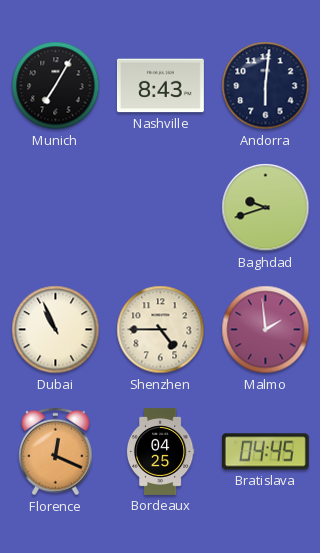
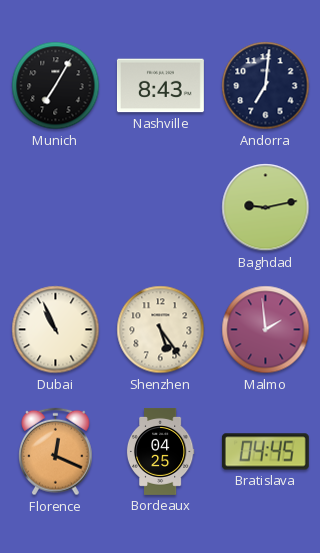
Andorra: 6:01 -> 7:01 (266, 86)
Baghdad: 9:42 -> 9:13 (266, 208)
Shenzhen: 4:45 -> 5:24 (161, 330)
